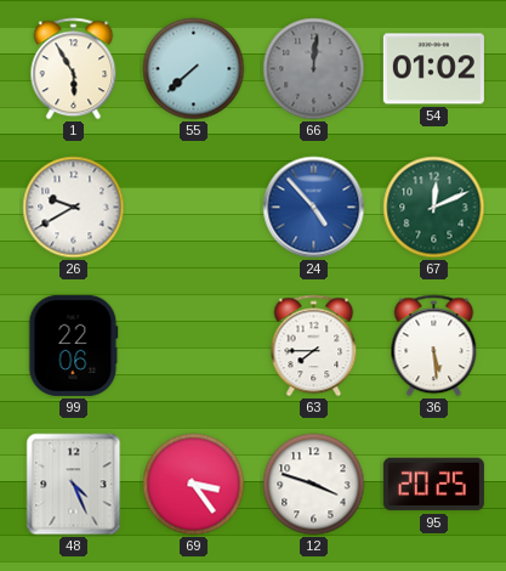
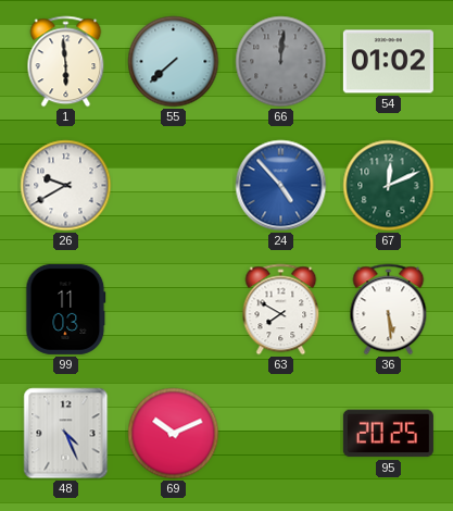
1: 5:55 -> 5:59 (66, 62)
99: 22:06 -> 11:03 (66, 309)
63: 7:45 -> 7:50 (281, 310)
69: 3:24 -> 10:11 (174, 434)
12: 3:48 -> none (314, 485)
